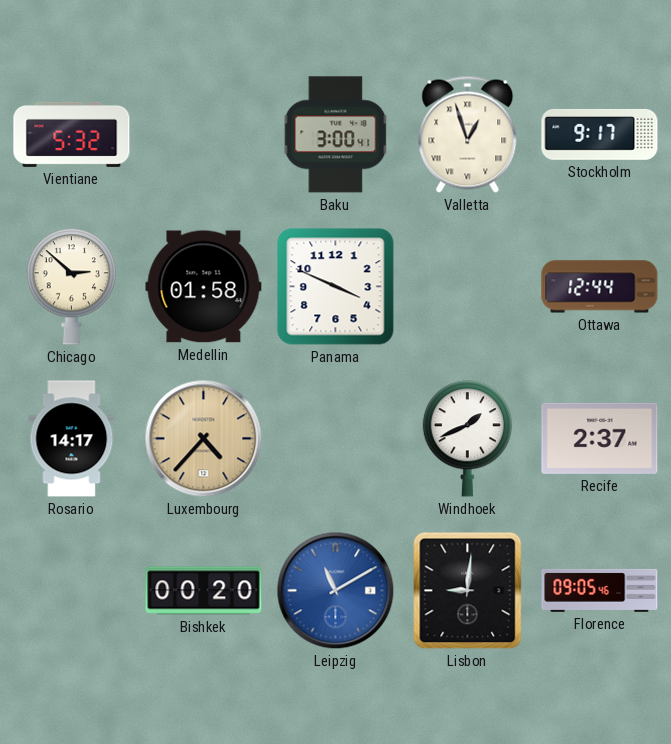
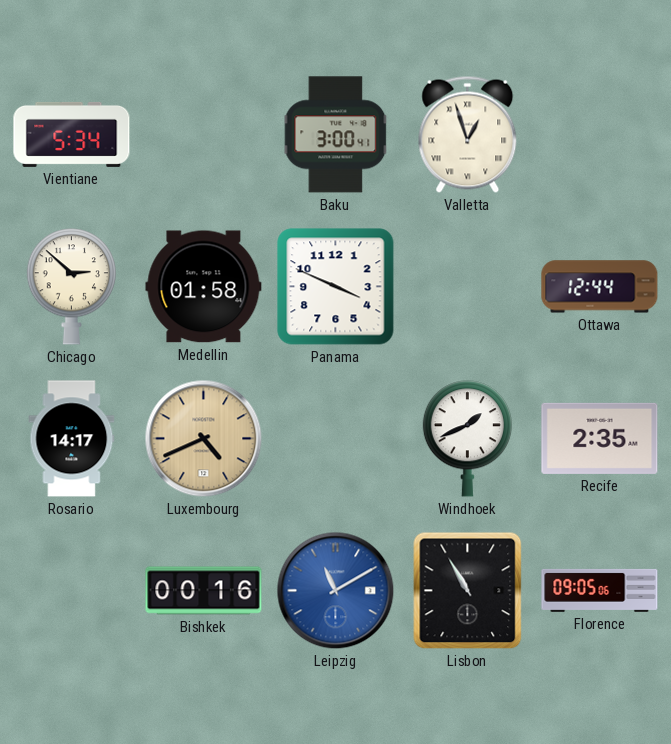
Vientiane: 5:32 -> 5:34 (72, 134)
Stockholm: 9:17 -> none (600, 134)
Luxembourg: 4:37 -> 4:41 (204, 439)
Recife: 2:37 -> 2:35 (600, 438)
Bishkek: 00:20 -> 00:16 (204, 591)
Lisbon: 9:01 -> 10:55 (468, 591)
Florence: 09:05:46 -> 09:05:06 (600, 590)
